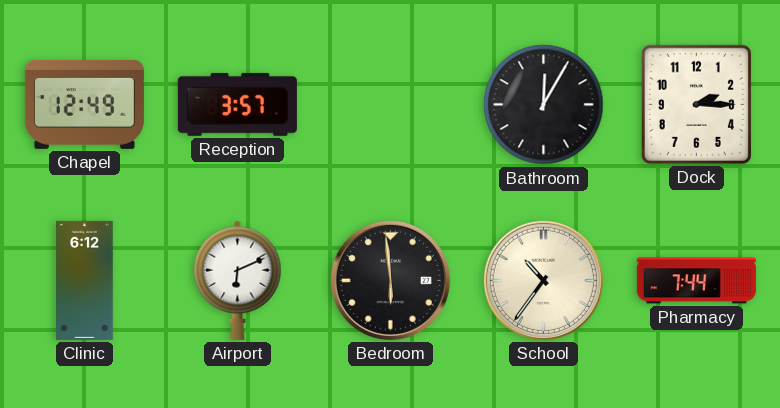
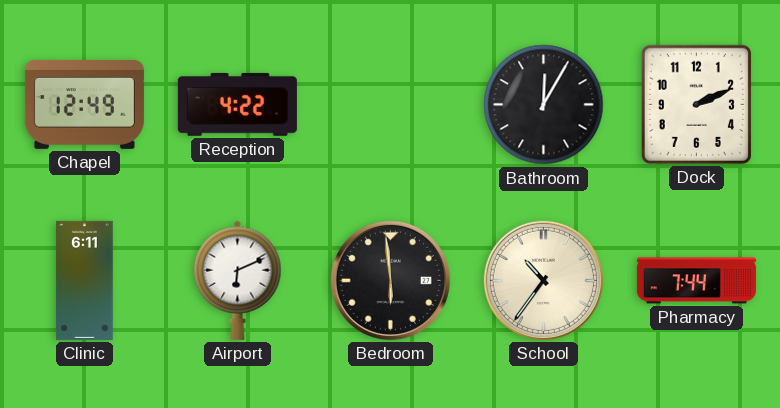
Reception: 3:57 -> 4:22 (237, 104)
Dock: 2:15 -> 2:11 (696, 104)
Clinic: 6:12 -> 6:11 (85, 280)
